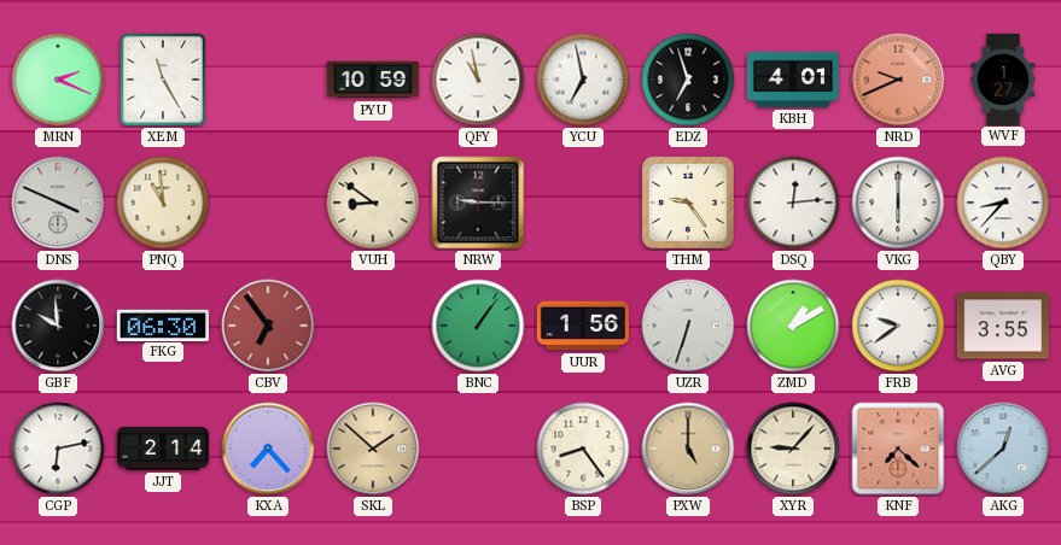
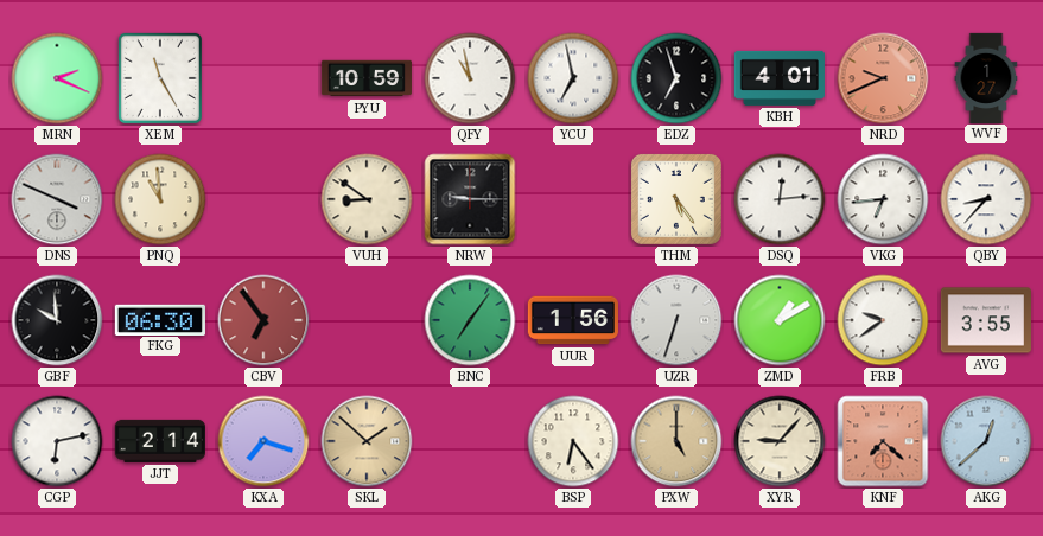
THM: 9:24 -> 5:24 (676, 199)
VKG: 6:00 -> 6:44 (883, 199)
BNC: 1:06 -> 7:06 (470, 320)
KXA: 7:23 -> 7:18 (263, 441)
BSP: 8:24 -> 6:24 (573, 441)
